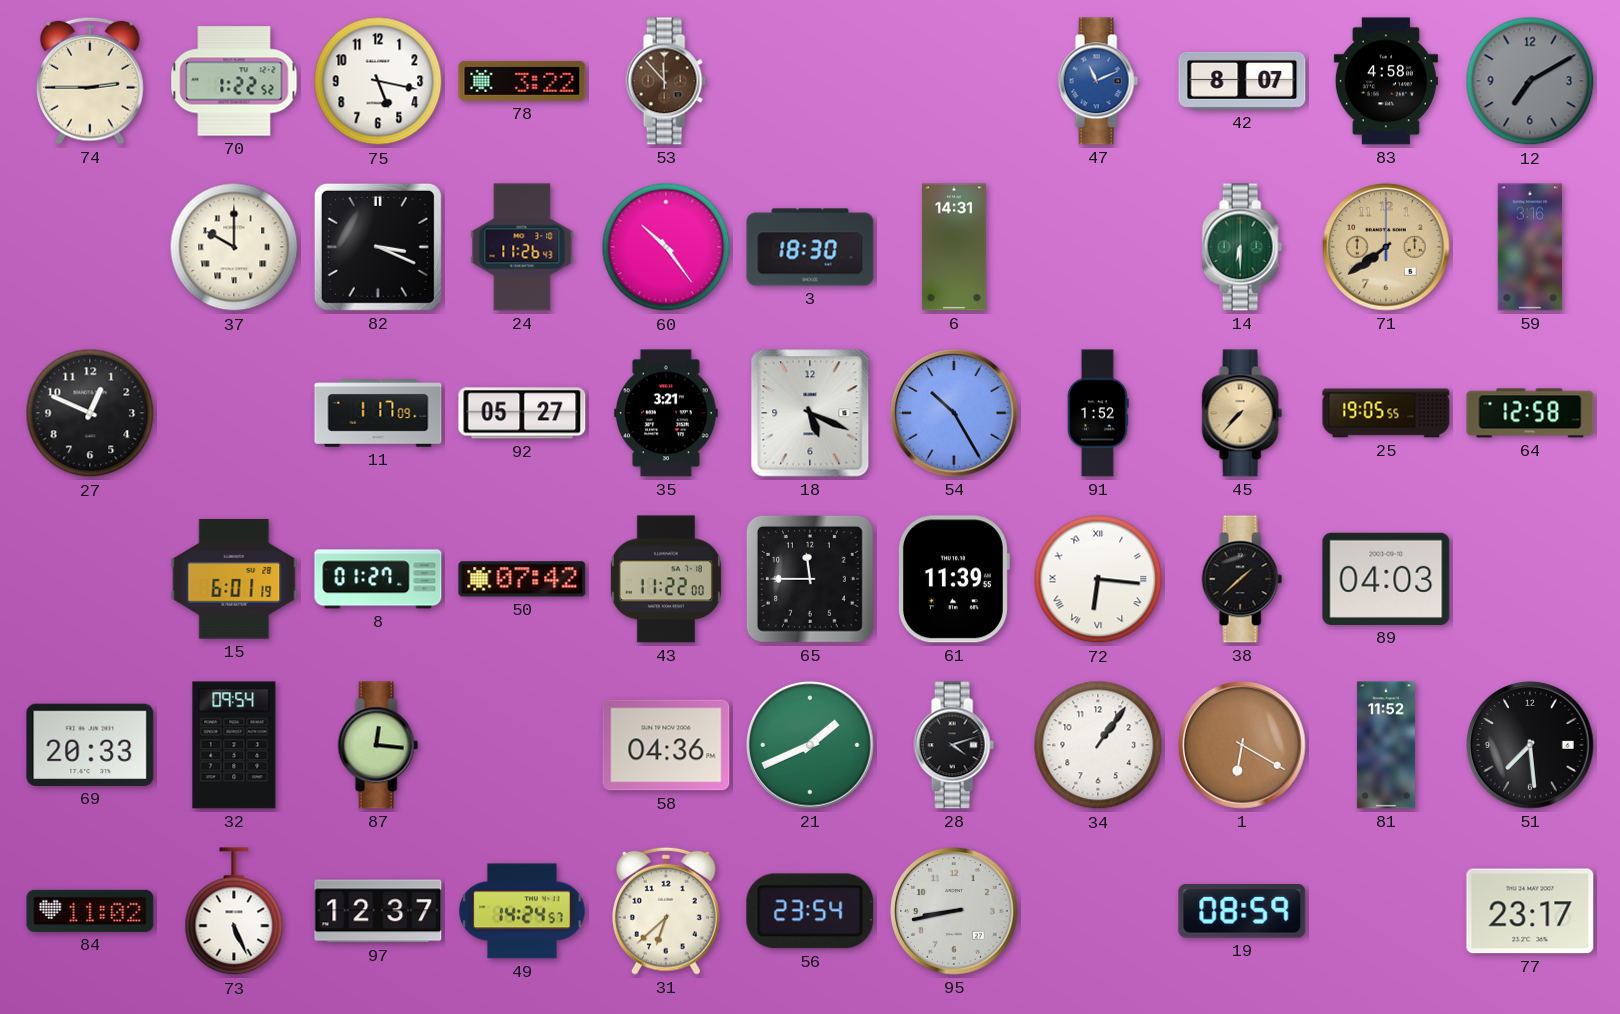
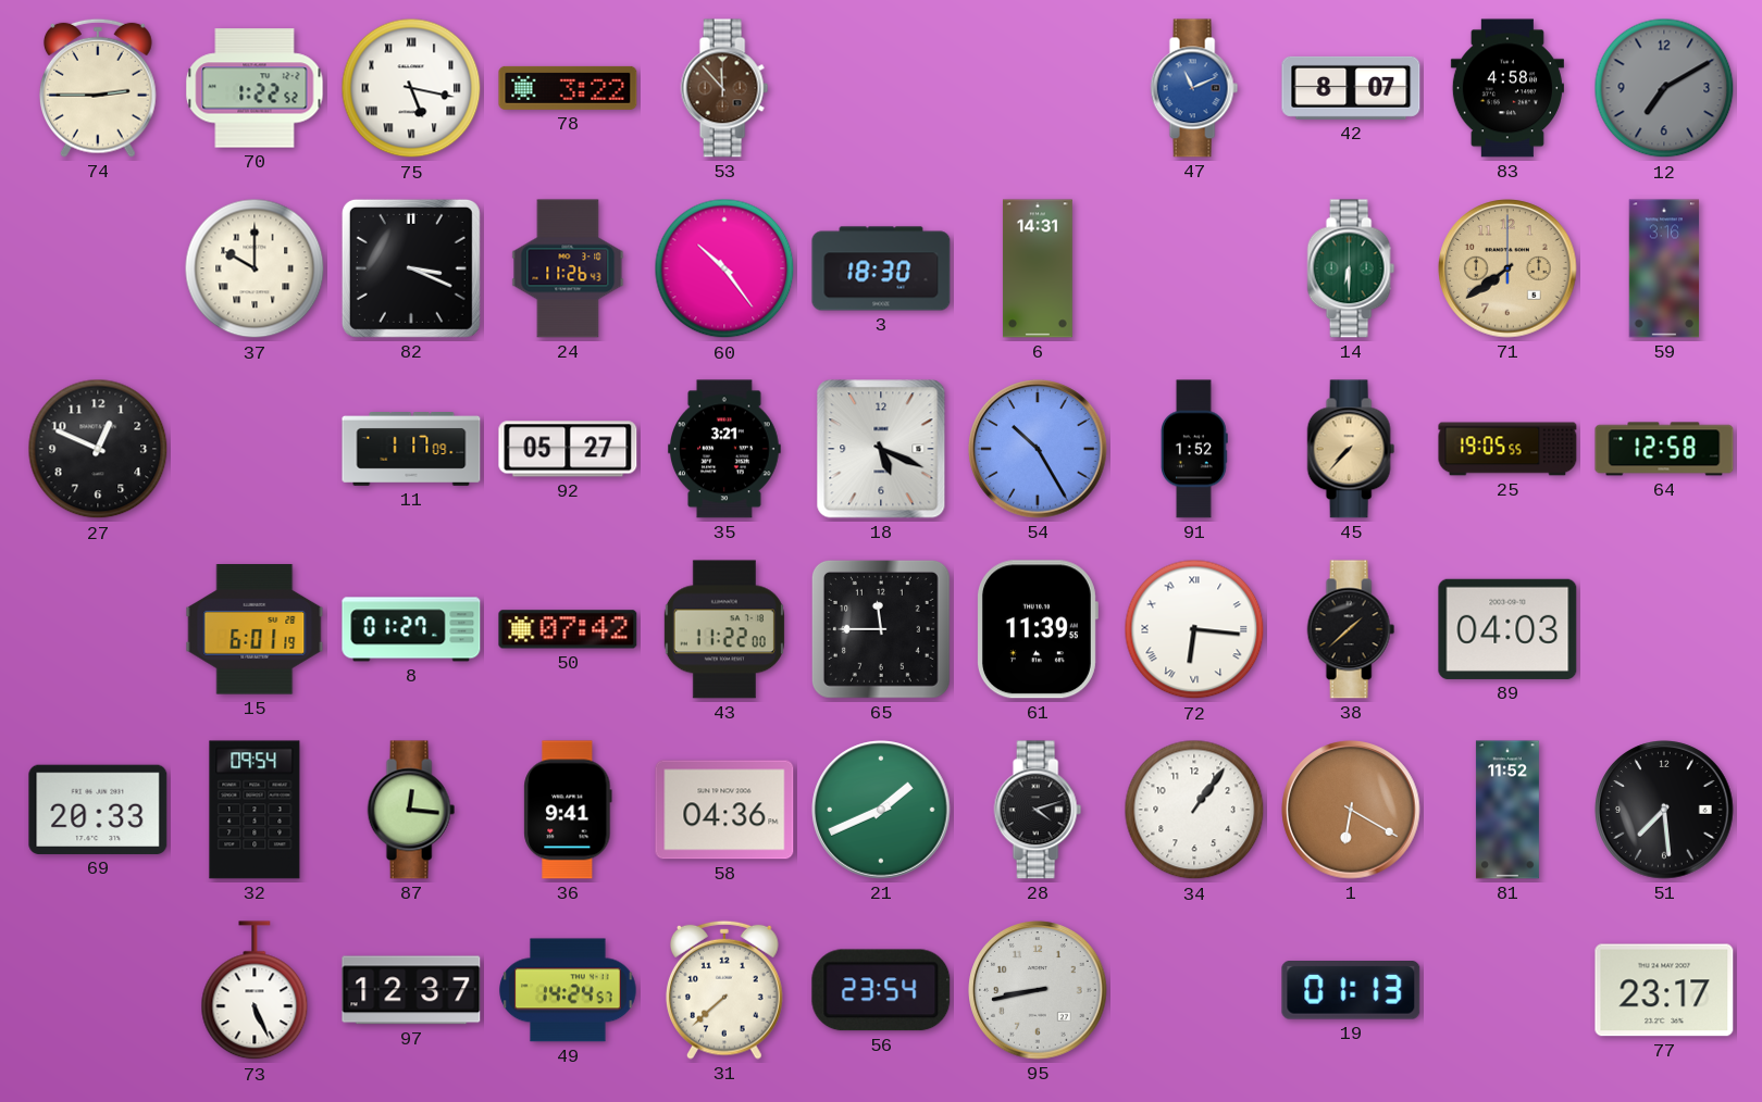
75 numerals: Arabic -> Roman (411, 88)
36: none -> 9:41 (568, 810)
84: 11:02 -> none (90, 911)
31: 6:38 -> 7:38 (724, 990)
19: 08:59 -> 01:13 (1351, 990)
